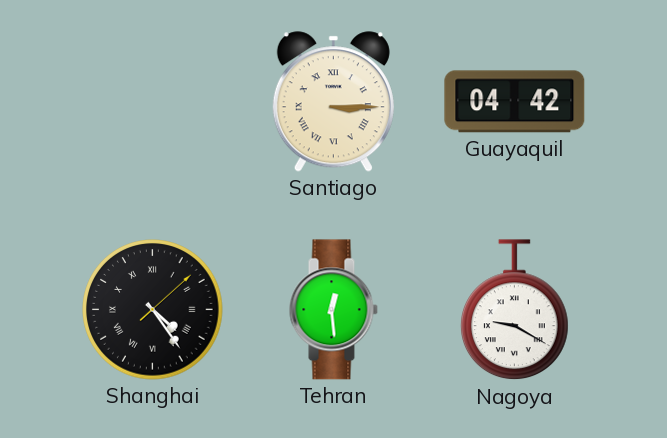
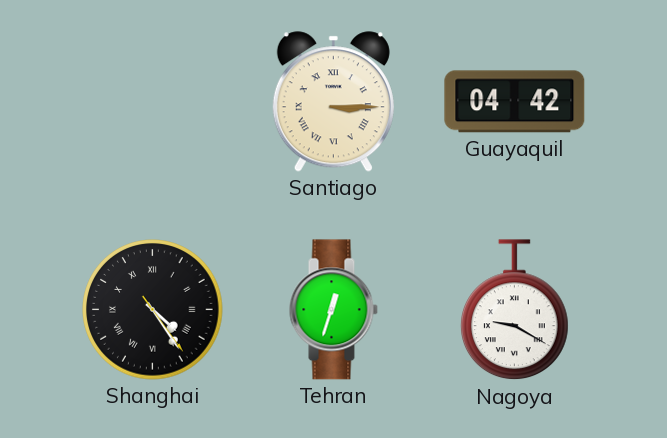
Shanghai: 4:24:08 -> 4:24:24 (153, 310)
Tehran: 12:29 -> 12:33 (333, 310)
